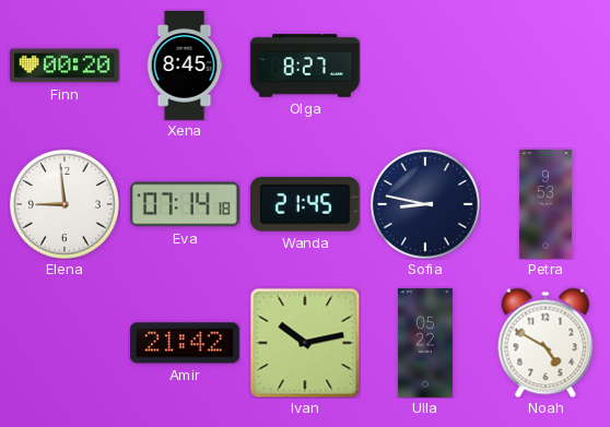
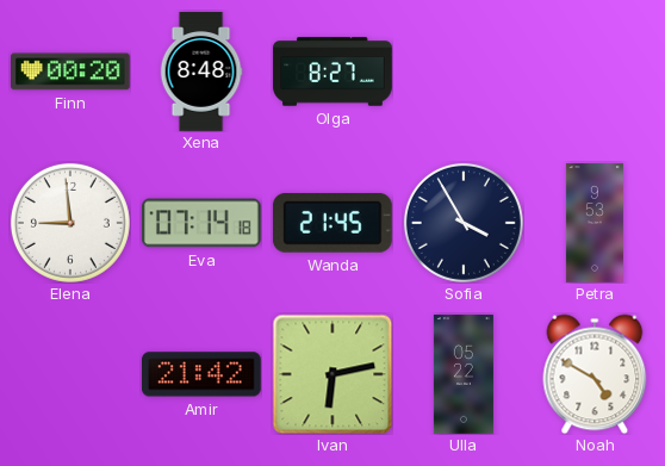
Xena: 8:45 -> 8:48 (201, 72)
Sofia: 8:47 -> 3:55 (464, 223)
Ivan: 10:13 -> 6:13 (332, 374)
